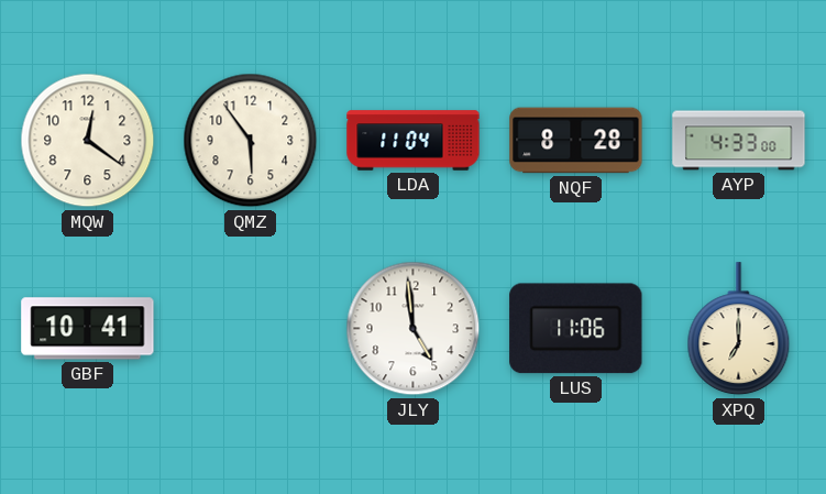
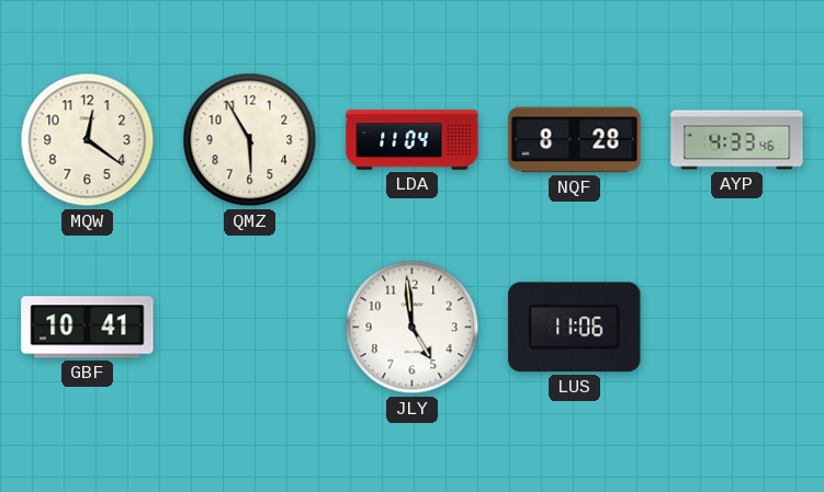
QMZ: 5:54 -> 5:55 (250, 140)
AYP: 4:33:00 -> 4:33:46 (737, 140)
XPQ: 7:00 -> none (739, 329)
